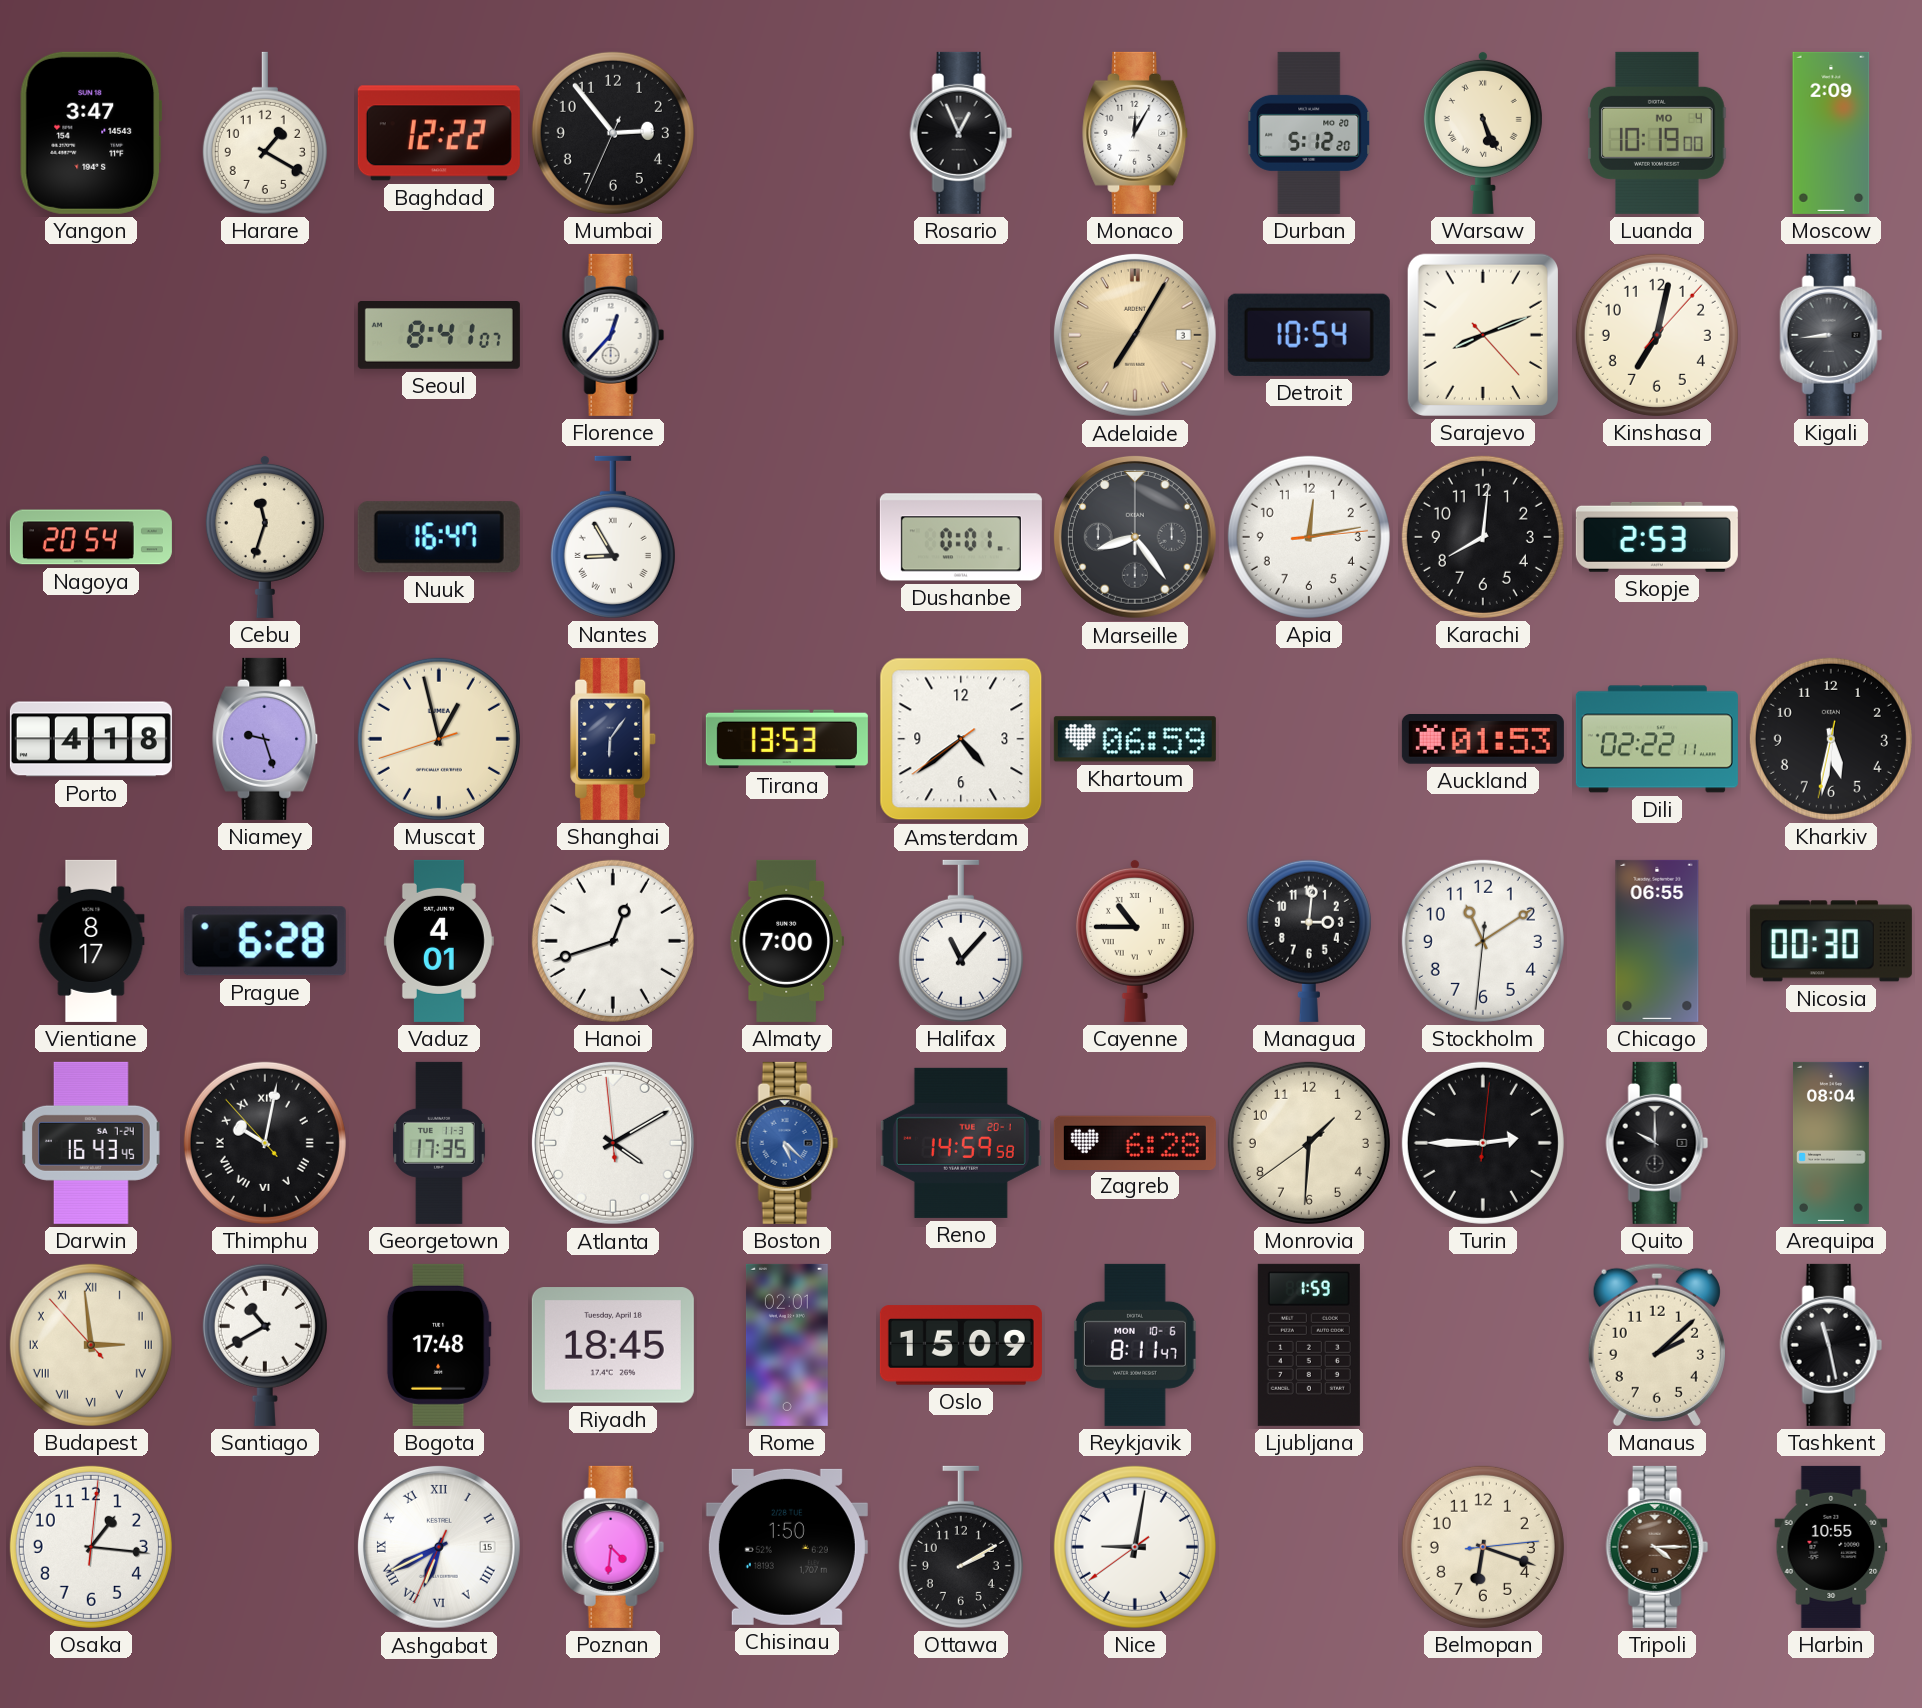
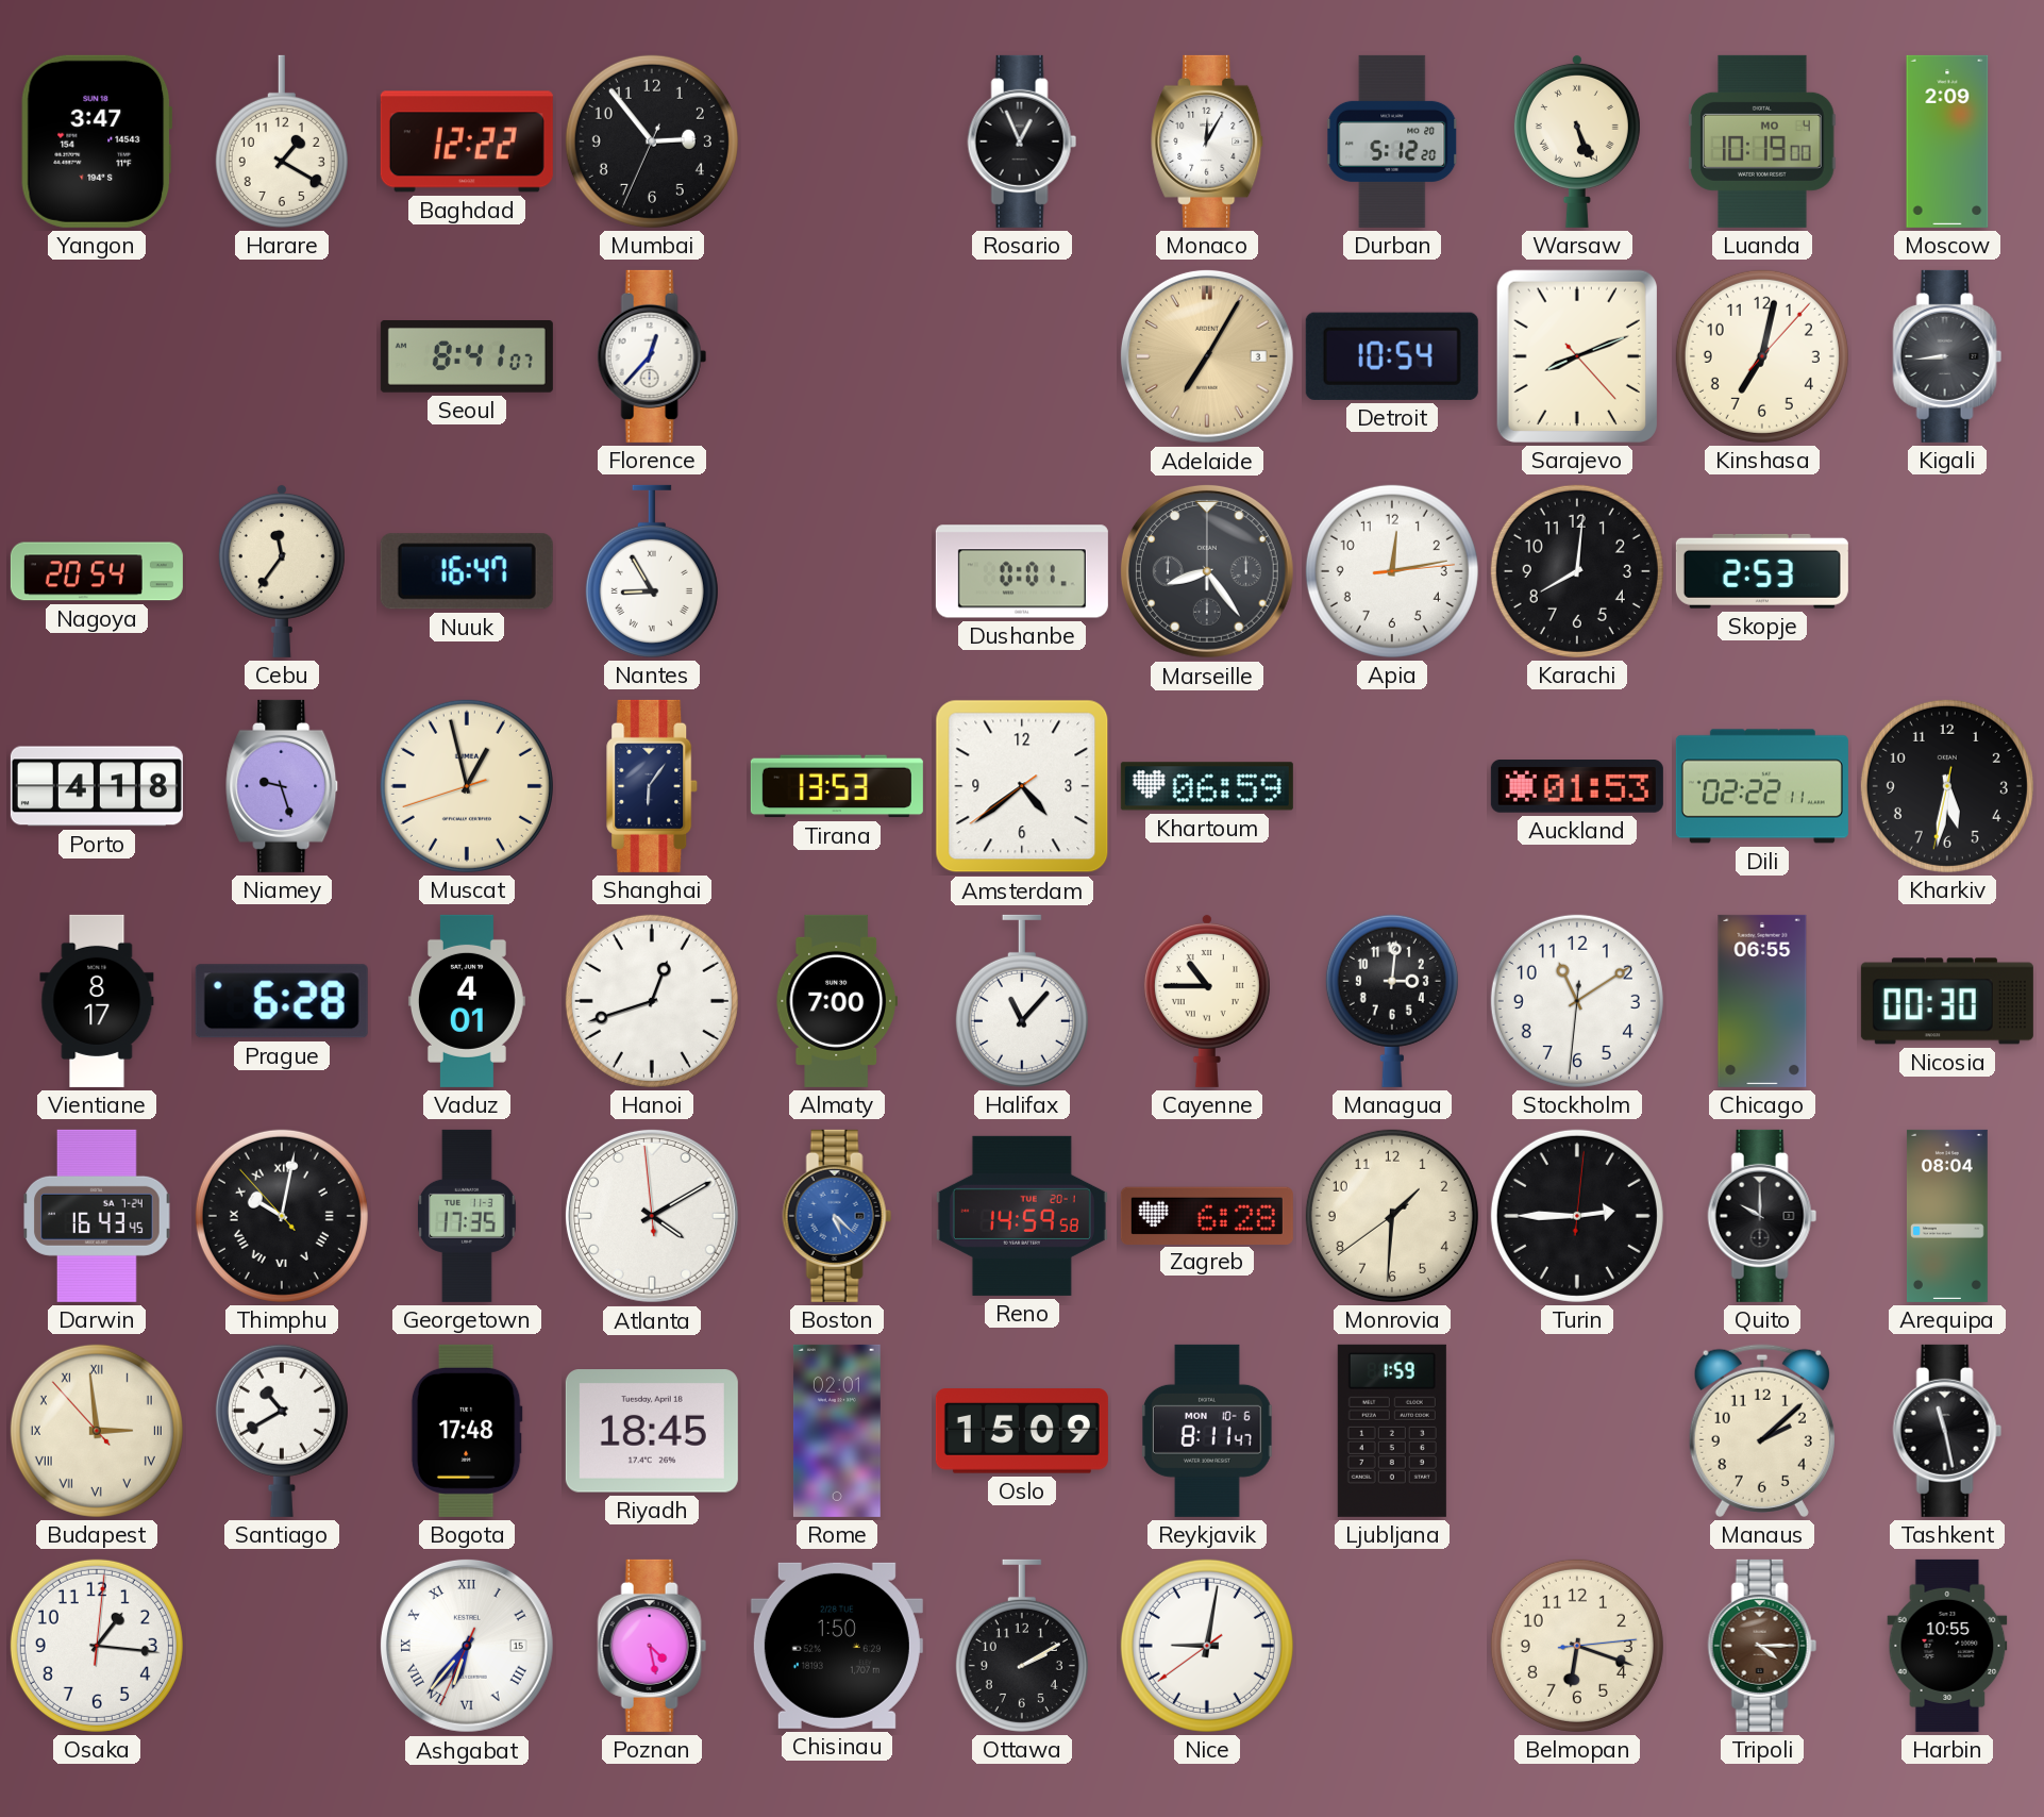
Cebu: 11:33 -> 11:36 (282, 570)
Ashgabat: 6:40 -> 6:36 (467, 1646)
Poznan: 4:31 -> 4:28 (652, 1646)
